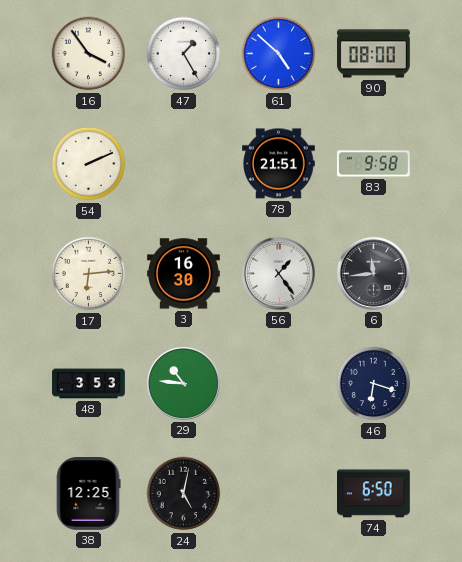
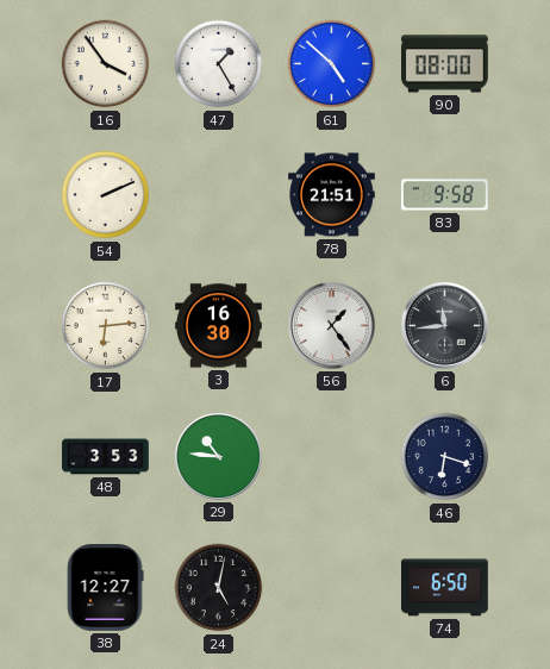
38: 12:25 -> 12:27 (105, 588)
